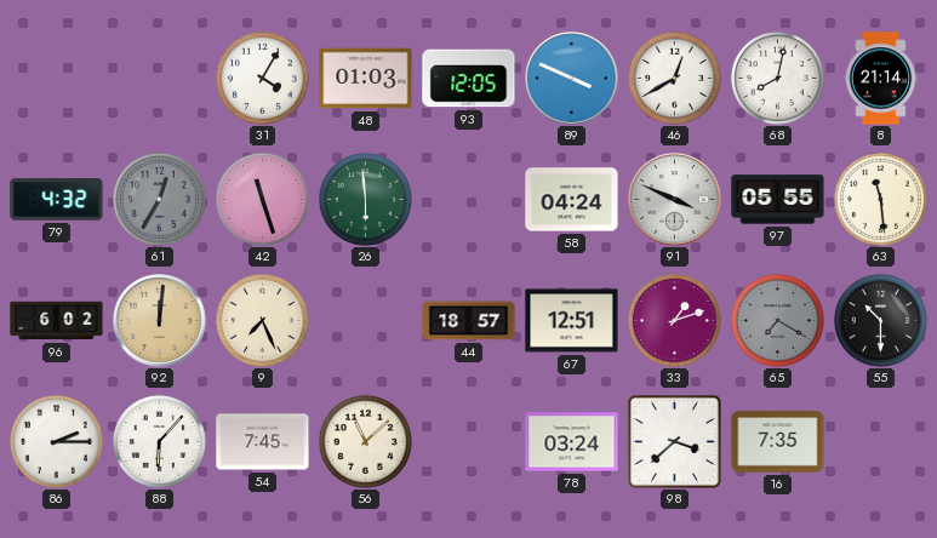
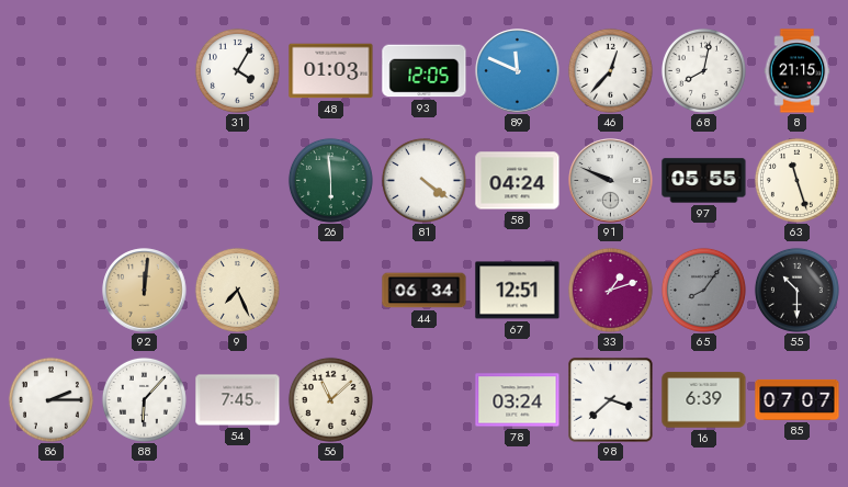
89: 3:49 -> 11:49 (518, 71)
46: 12:40 -> 12:37 (610, 70)
8: 21:14 -> 21:15 (798, 71)
79: 4:32 -> none (57, 200)
61: 12:35 -> none (159, 199)
42: 11:27 -> none (262, 199)
81: none -> 4:21 (423, 180)
91: 3:49 -> 9:49 (611, 181)
63: 11:29 -> 11:27 (796, 180)
96: 6:02 -> none (57, 321)
44: 18:57 -> 06:34 (425, 291)
65: 7:20 -> 8:06 (703, 290)
16: 7:35 -> 6:39 (704, 400)
85: none -> 07:07 (798, 399)
